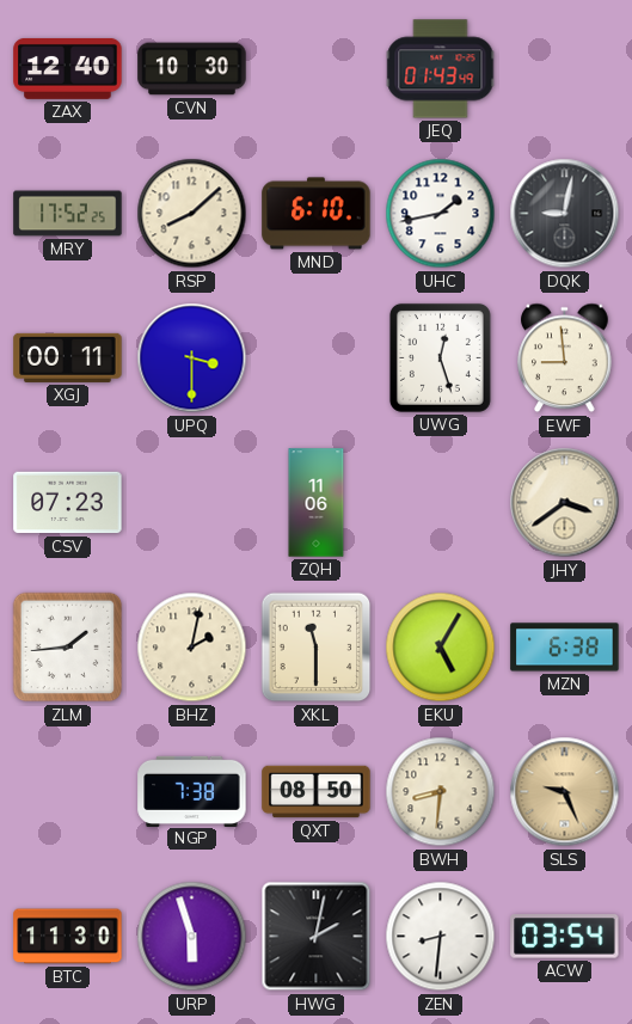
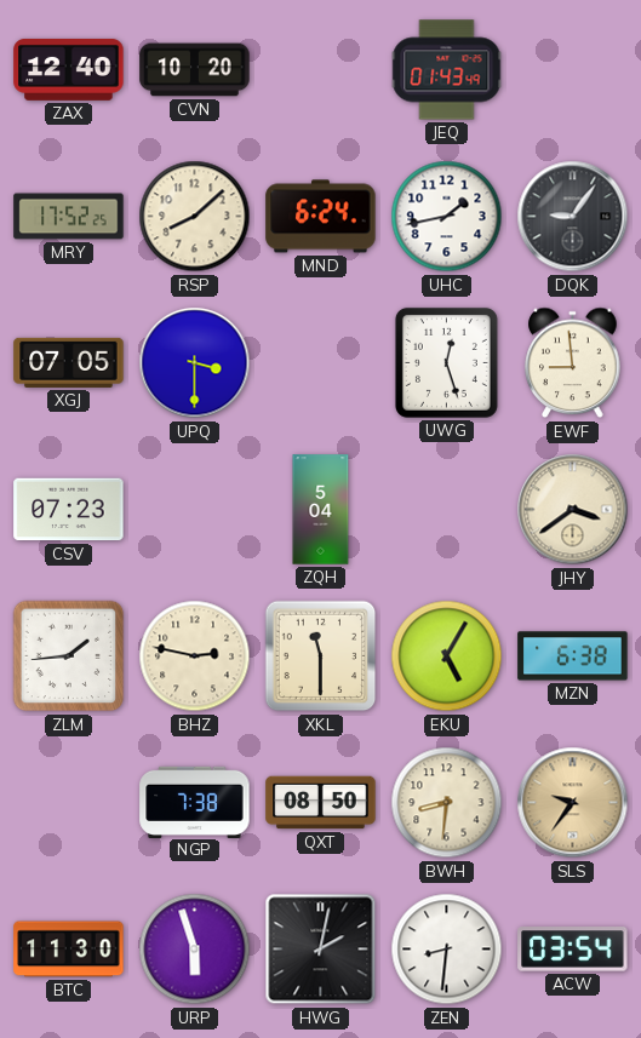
CVN: 10:30 -> 10:20 (195, 70)
MND: 6:10 -> 6:24 (321, 217)
DQK: 9:02 -> 9:06 (573, 217)
XGJ: 00:11 -> 07:05 (69, 362)
ZQH: 11:06 -> 5:04 (321, 510)
BHZ: 2:02 -> 2:47 (195, 656)
SLS: 9:26 -> 9:36 (573, 803)
